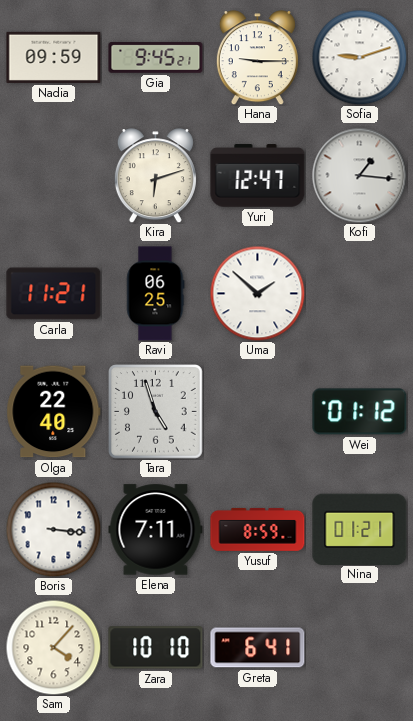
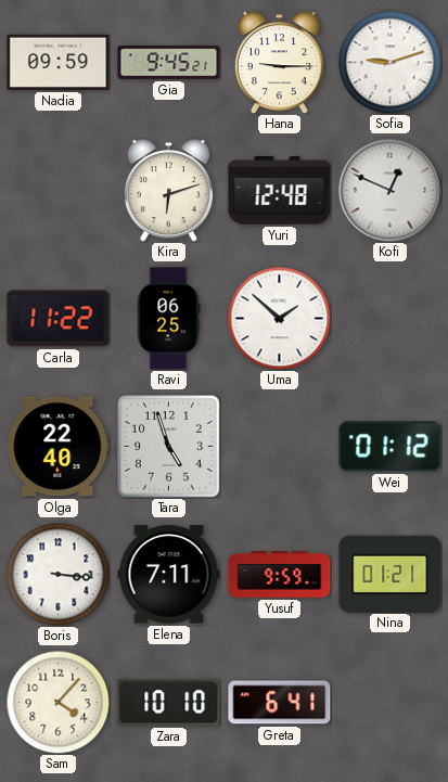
Yuri: 12:47 -> 12:48 (280, 191)
Kofi: 1:16 -> 12:49 (389, 190)
Carla: 11:21 -> 11:22 (59, 319)
Yusuf: 8:59 -> 9:59 (280, 574)
